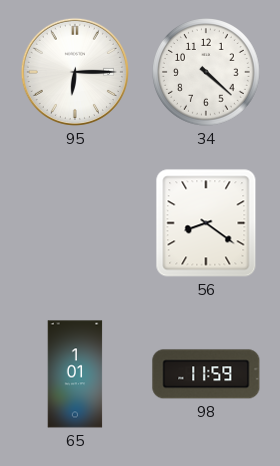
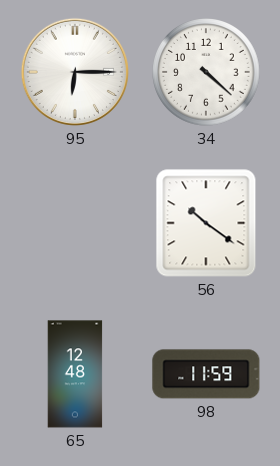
56: 8:21 -> 10:21 (206, 223)
65: 1:01 -> 12:48 (75, 374)
